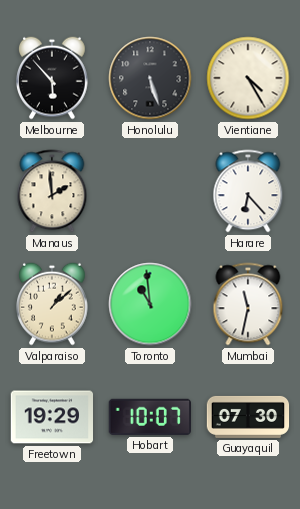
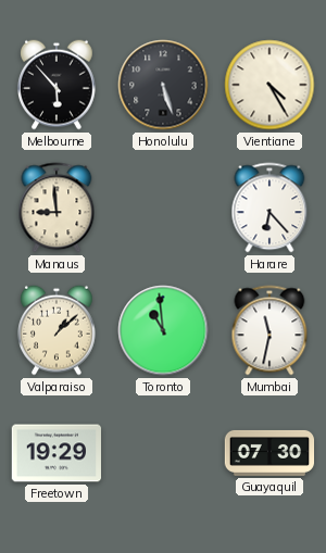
Manaus: 1:59 -> 8:59 (57, 208)
Hobart: 10:07 -> none (150, 417)
